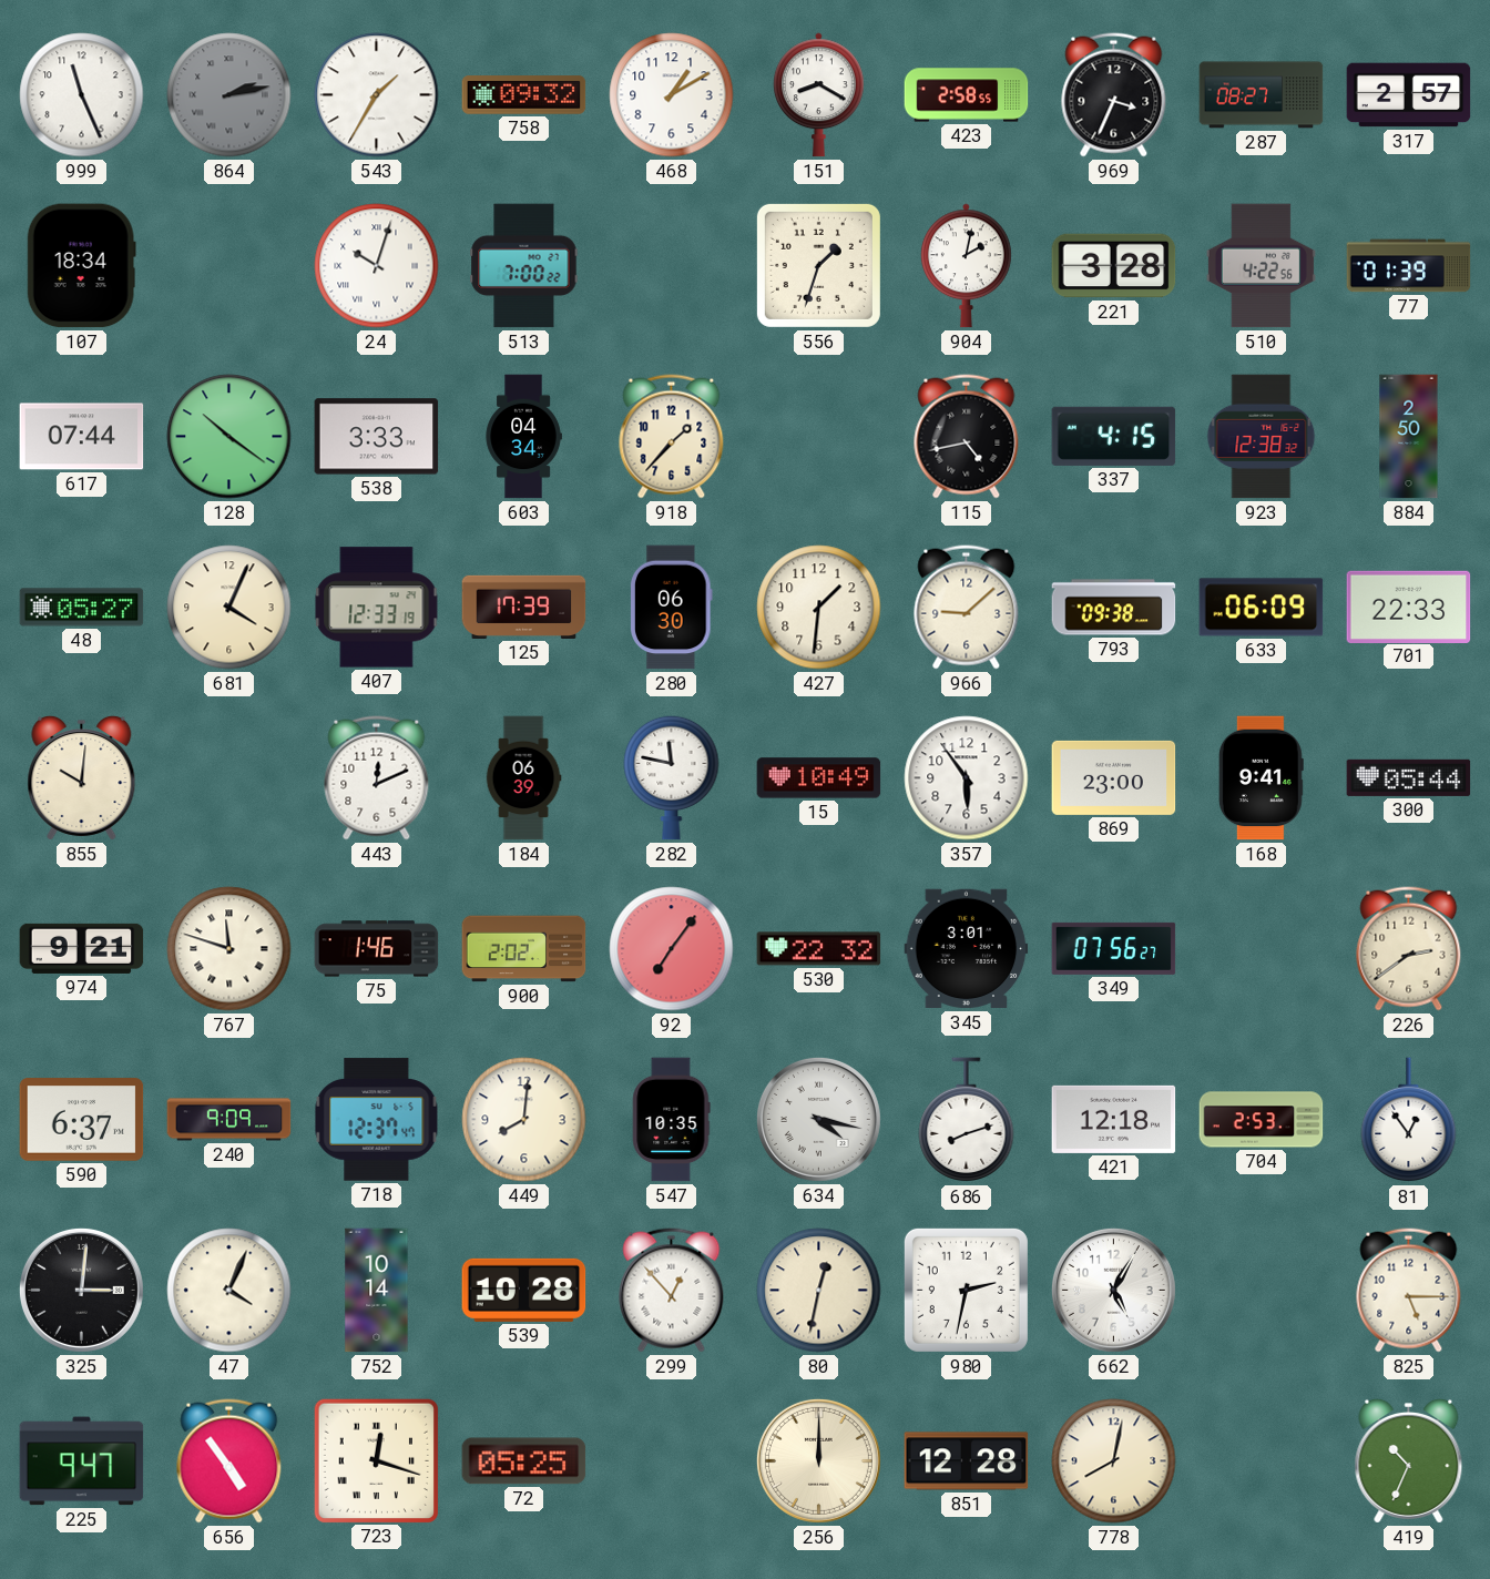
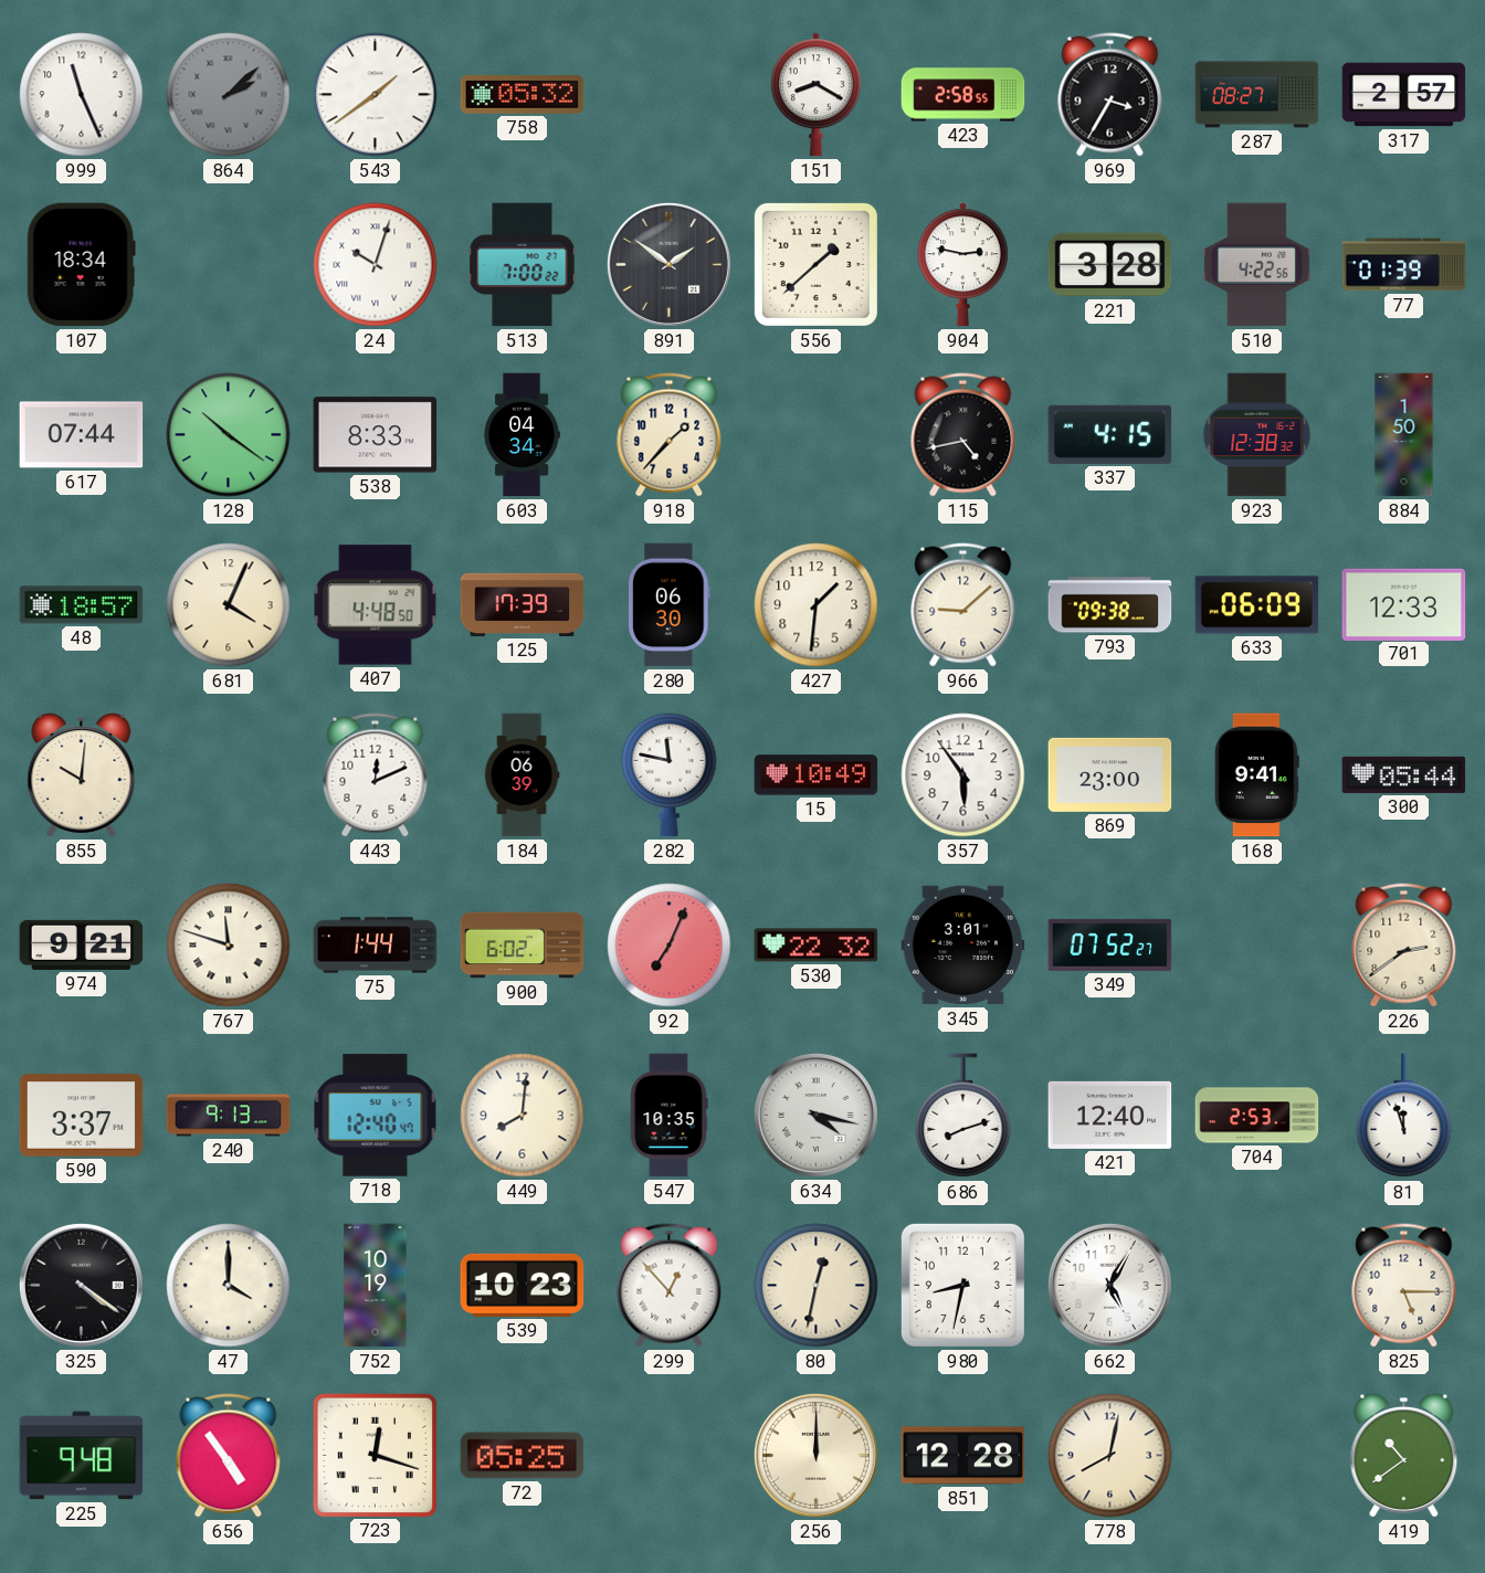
864: 2:13 -> 2:08 (229, 95)
543: 1:35 -> 1:39 (376, 95)
758: 09:32 -> 05:32 (523, 95)
468: 1:10 -> none (672, 95)
969: 3:34 -> 3:35 (1110, 95)
891: none -> 1:51 (668, 264)
556: 1:33 -> 1:38 (815, 264)
904: 2:02 -> 2:47 (962, 265)
538: 3:33 -> 8:33 (376, 435)
884: 2:50 -> 1:50 (1404, 435)
48: 05:27 -> 18:57 (82, 605)
407: 12:33 -> 4:48 (376, 605)
701: 22:33 -> 12:33 (1404, 604)
75: 1:46 -> 1:44 (376, 946)
900: 2:02 -> 6:02 (523, 946)
92: 7:06 -> 7:04 (670, 946)
349: 07:56 -> 07:52 (1110, 944)
590: 6:37 -> 3:37 (82, 1116)
240: 9:09 -> 9:13 (229, 1116)
718: 12:37 -> 12:40 (376, 1116)
421: 12:18 -> 12:40 (1110, 1115)
81: 12:54 -> 11:57 (1404, 1116)
325: 3:01 -> 4:21 (81, 1285)
47: 4:04 -> 4:00 (229, 1286)
752: 10:14 -> 10:19 (376, 1286)
539: 10:28 -> 10:23 (523, 1285)
980: 2:32 -> 8:32 (962, 1285)
225: 9:47 -> 9:48 (82, 1456)
419: 10:34 -> 10:39 (1404, 1455)
